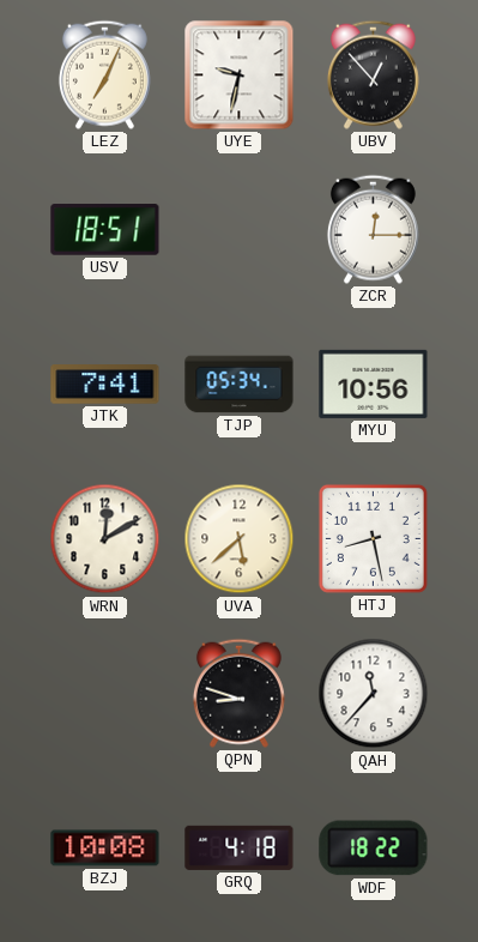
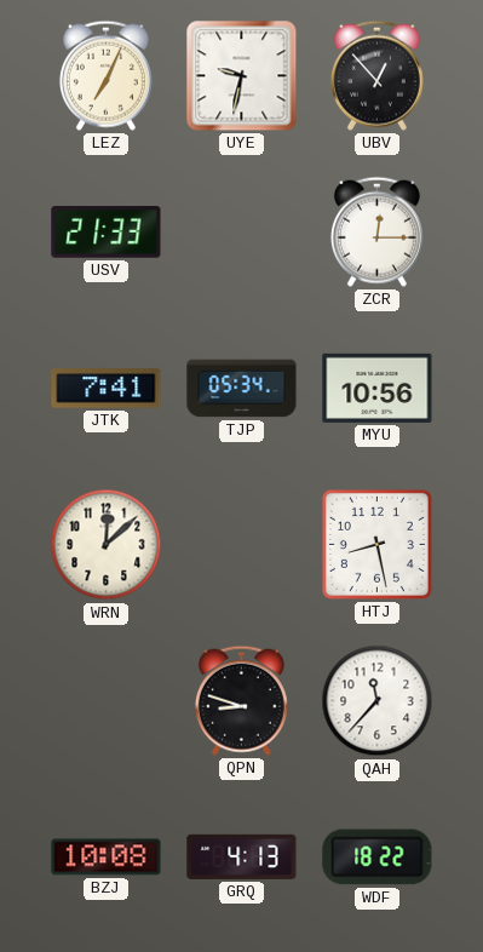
USV: 18:51 -> 21:33 (107, 233)
WRN: 12:10 -> 12:08 (107, 545)
UVA: 5:38 -> none (240, 539)
GRQ: 4:18 -> 4:13 (242, 856)
